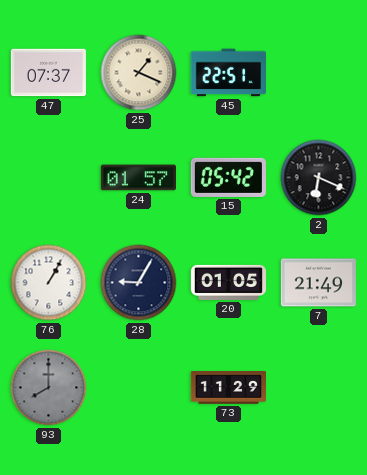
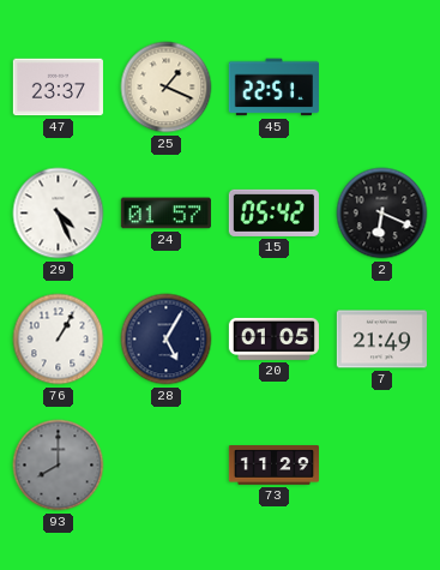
47: 07:37 -> 23:37 (58, 88)
29: none -> 4:26 (59, 214)
28: 9:05 -> 5:05 (167, 340)
